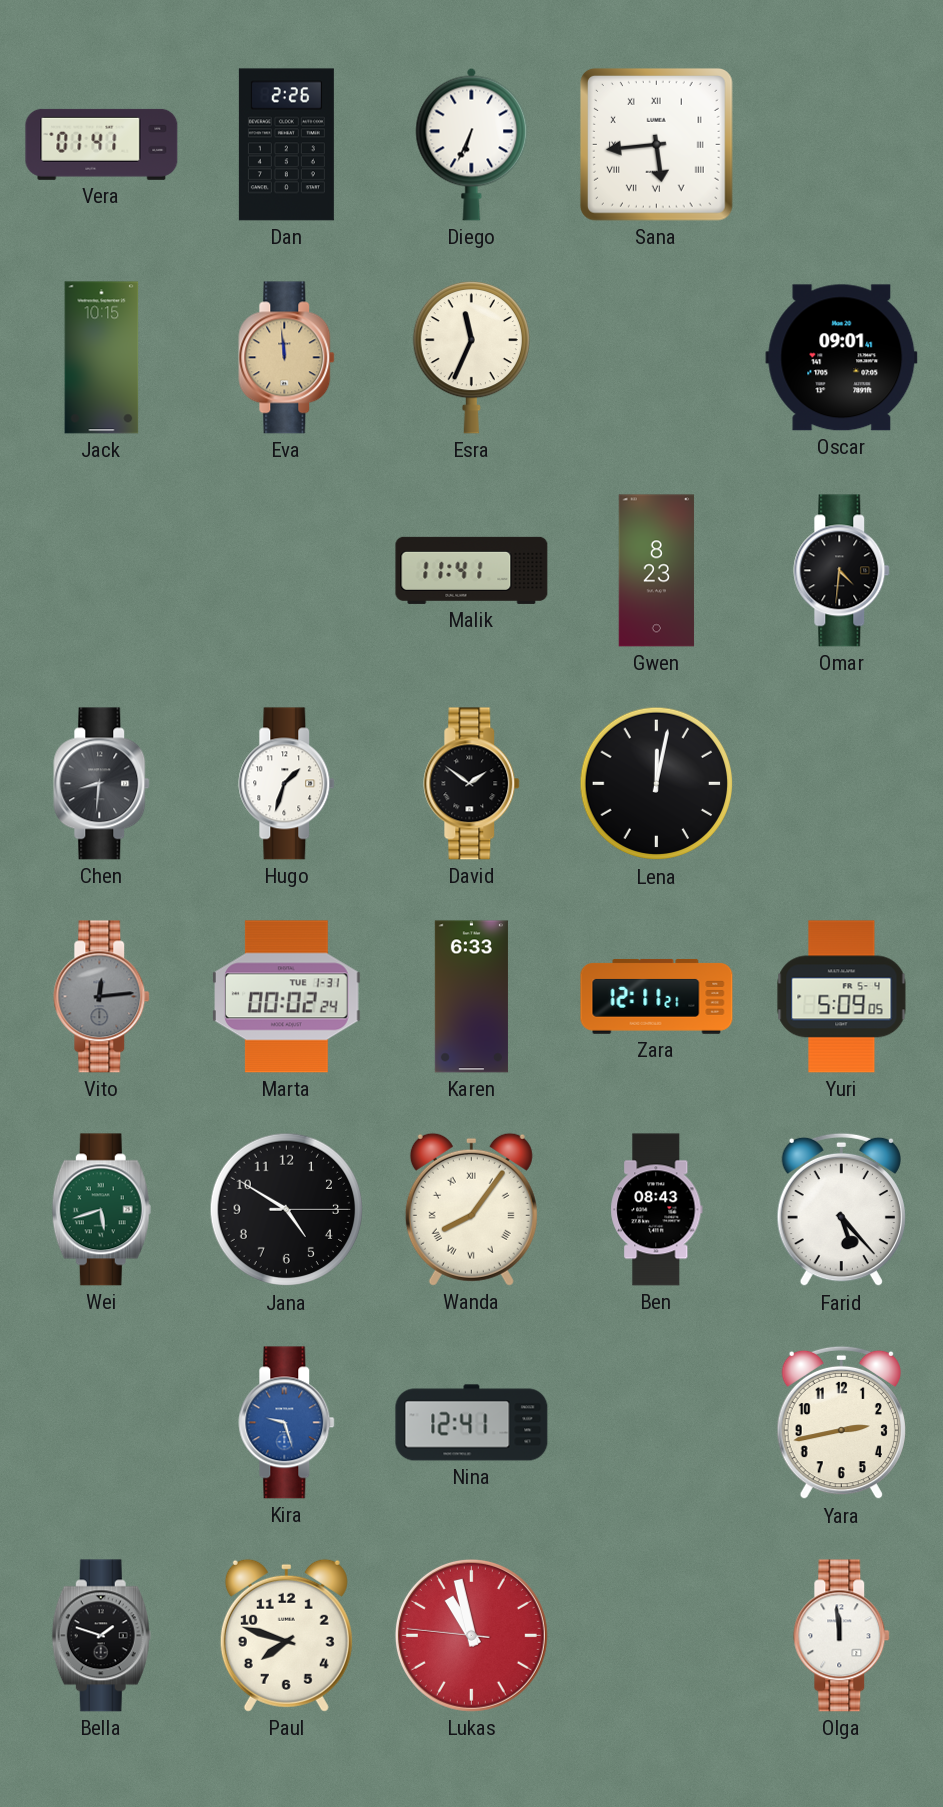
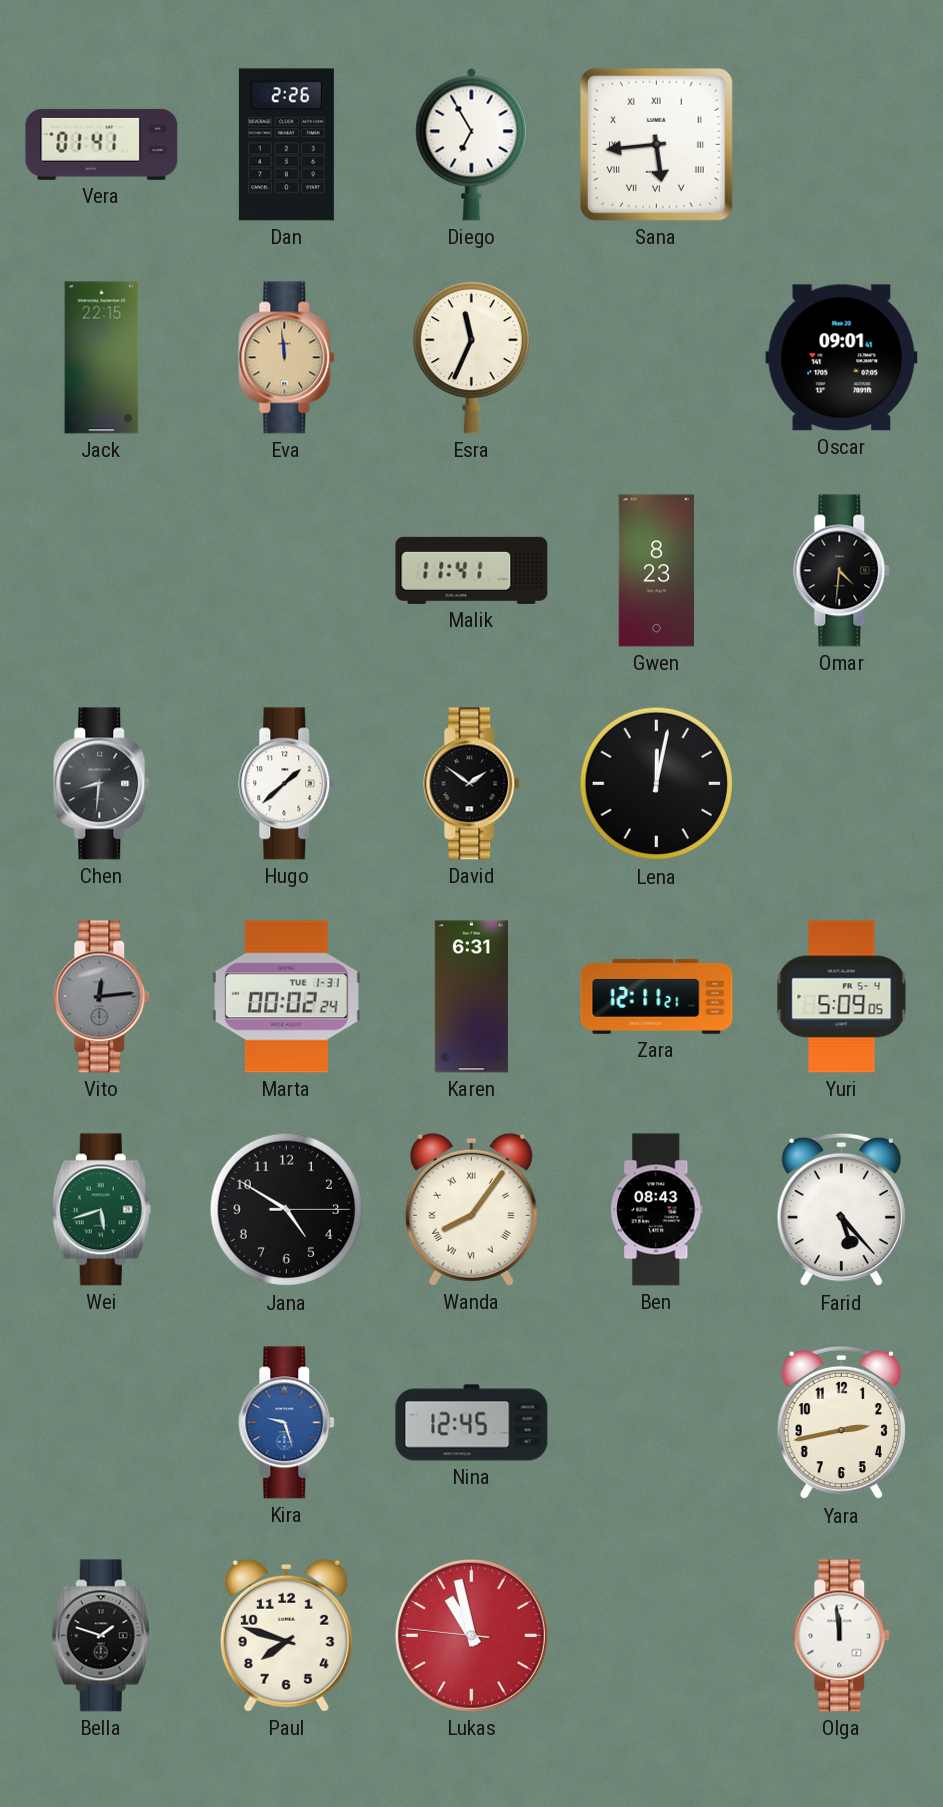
Diego: 6:34 -> 6:55 (472, 144)
Jack: 10:15 -> 22:15 (102, 358)
Hugo: 1:33 -> 1:38 (287, 784)
Karen: 6:33 -> 6:31 (471, 997)
Nina: 12:41 -> 12:45 (472, 1423)
